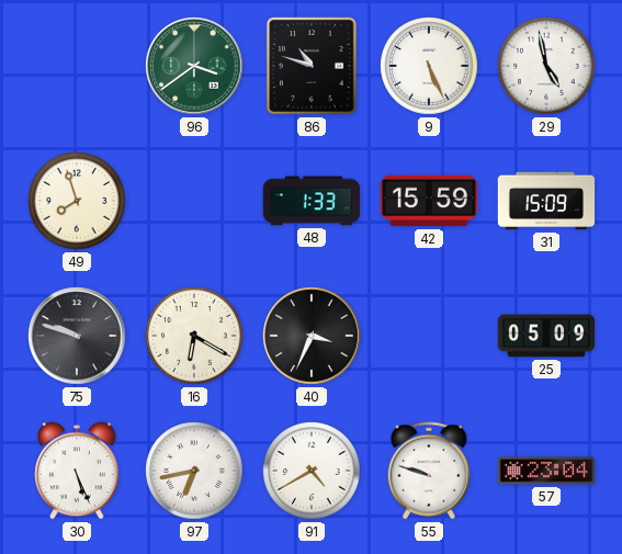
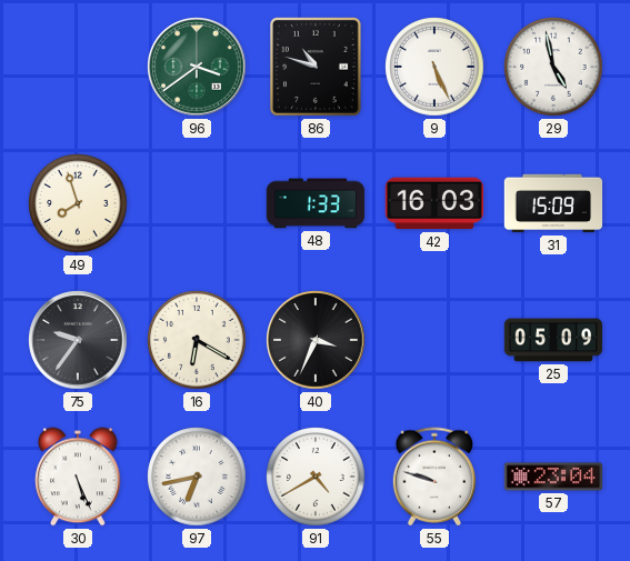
42: 15:59 -> 16:03 (434, 203)
75: 9:48 -> 9:36 (78, 340)
